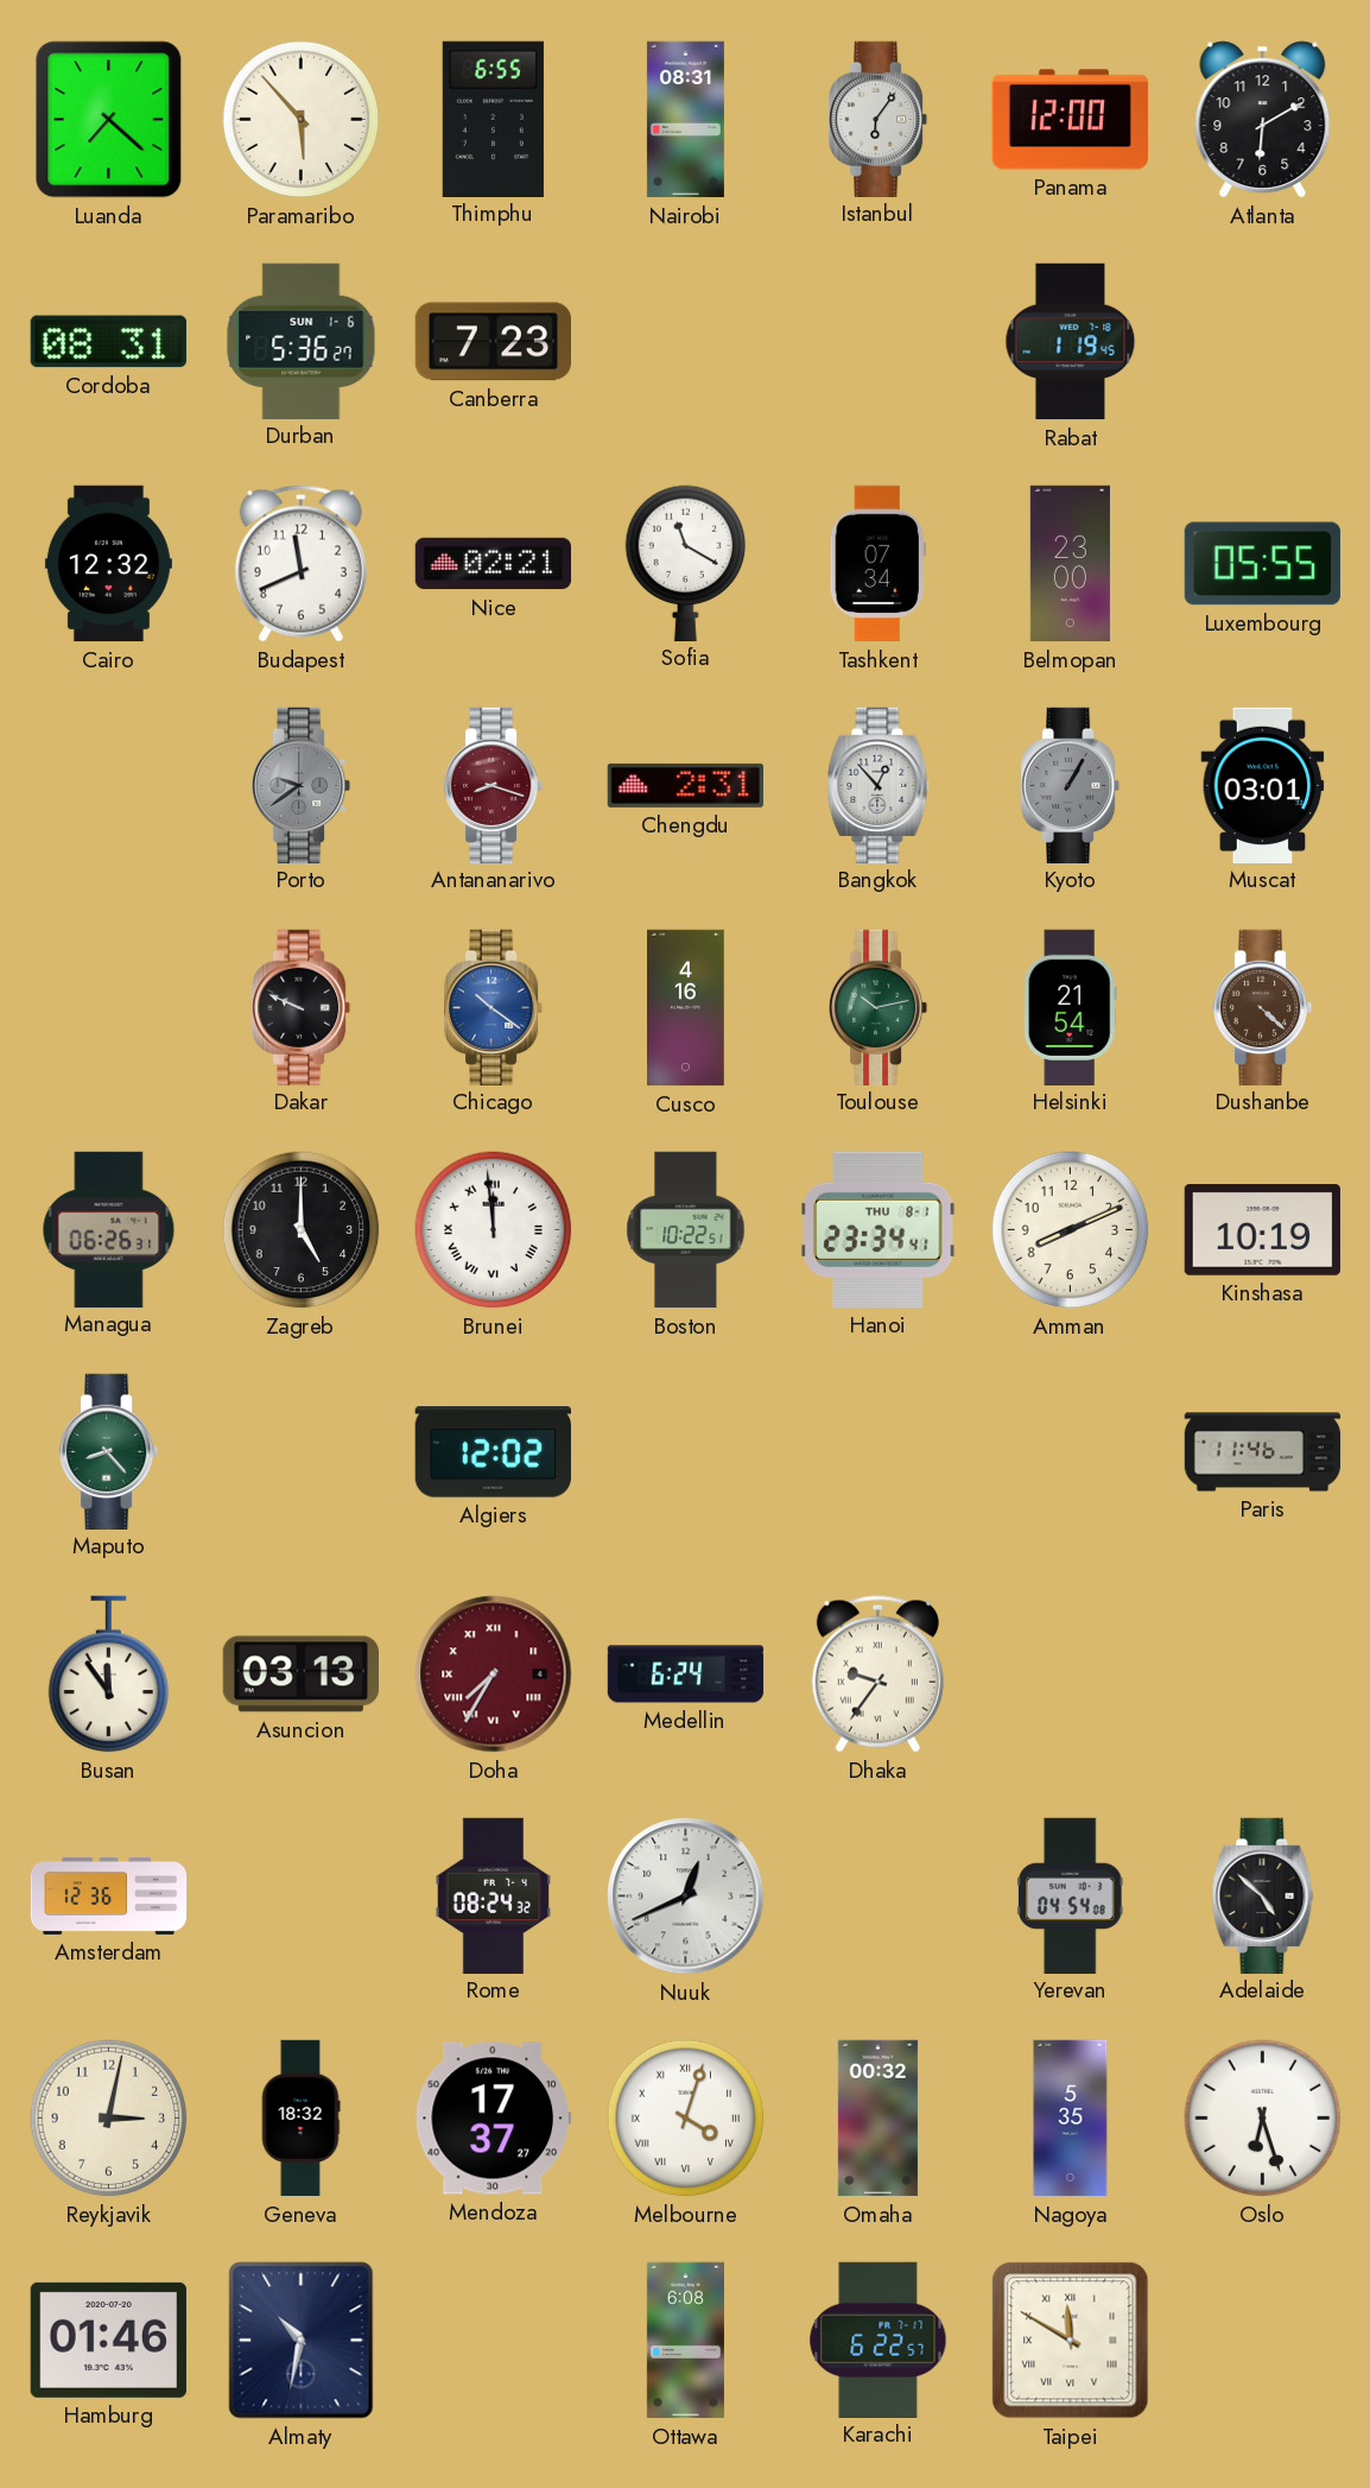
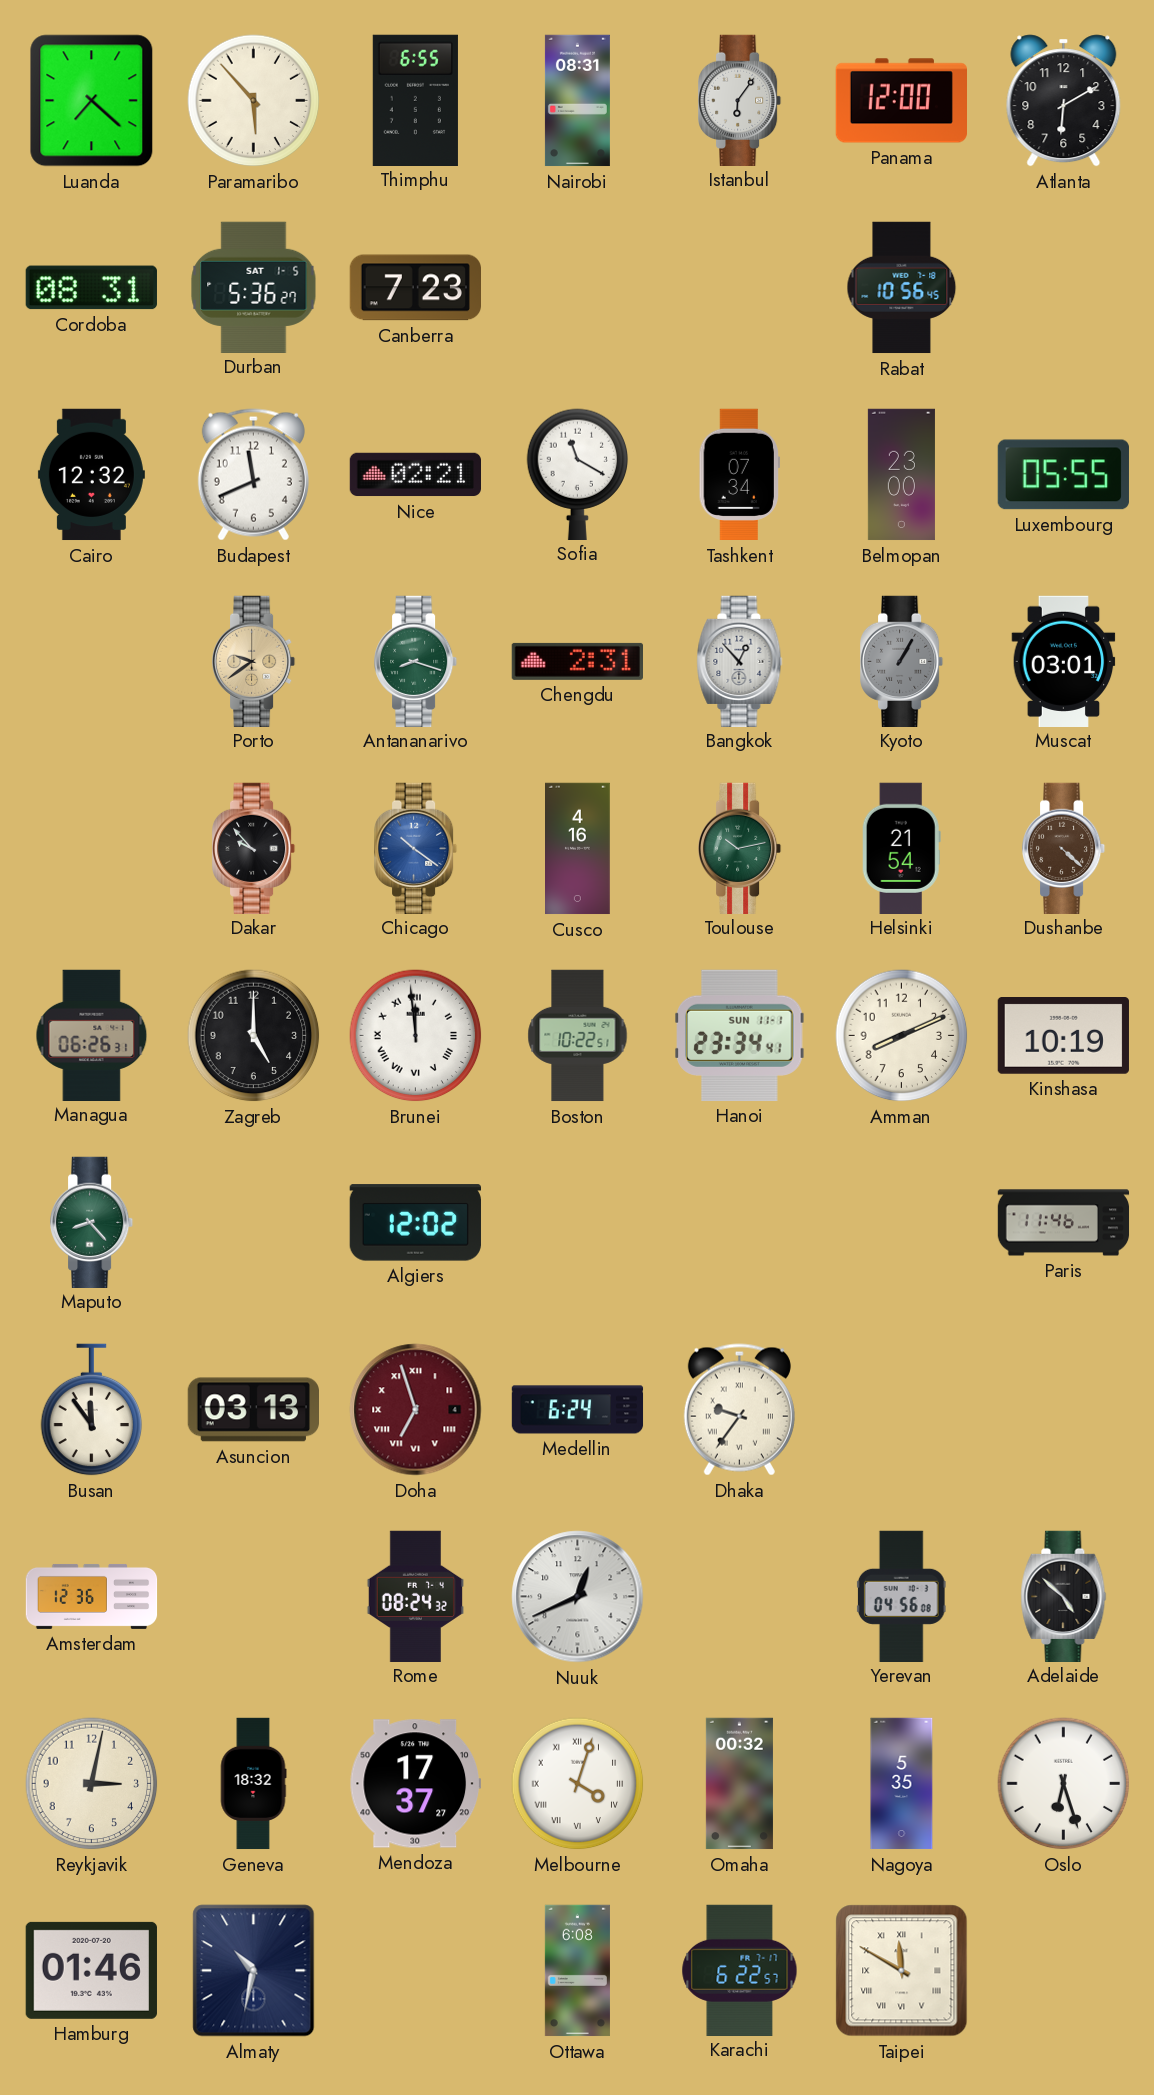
Durban date: SUN 1-6 -> SAT 1-5 (254, 287)
Rabat: 1:19 -> 10:56 (902, 288)
Porto dial: grey -> champagne (255, 661)
Antananarivo dial: burgundy -> green (417, 661)
Dakar: 9:49 -> 9:53 (255, 848)
Hanoi date: THU 8-1 -> SUN 11-1 (740, 1035)
Doha: 7:35 -> 6:57 (416, 1410)
Yerevan: 04:54 -> 04:56 (901, 1596)
